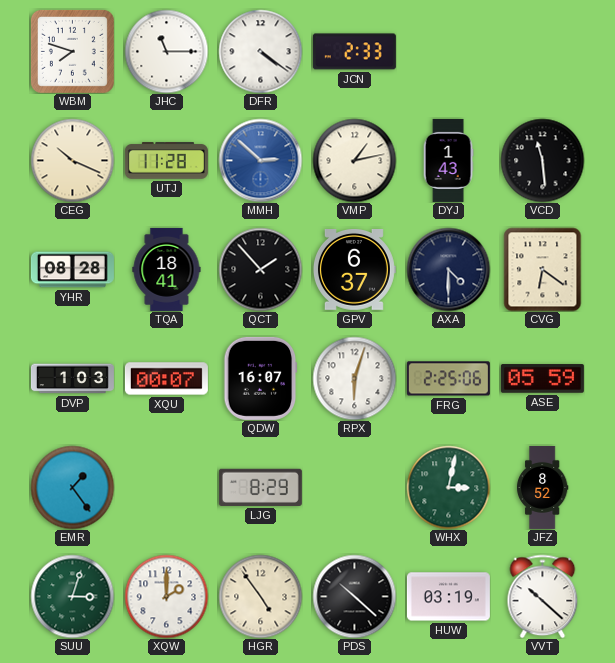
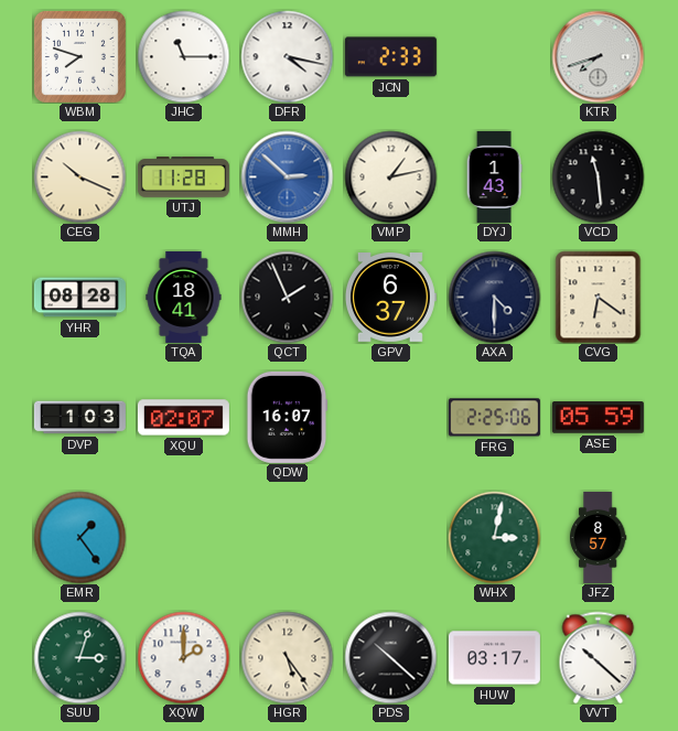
DFR: 4:21 -> 4:17 (287, 56)
KTR: none -> 7:42 (598, 56)
QCT: 1:53 -> 1:56 (287, 297)
XQU: 00:07 -> 02:07 (183, 418)
RPX: 6:03 -> none (354, 378)
LJG: 8:29 -> none (260, 487)
JFZ: 8:52 -> 8:57 (598, 537)
HGR: 4:54 -> 5:24 (287, 657)
HUW: 03:19 -> 03:17 (494, 658)
